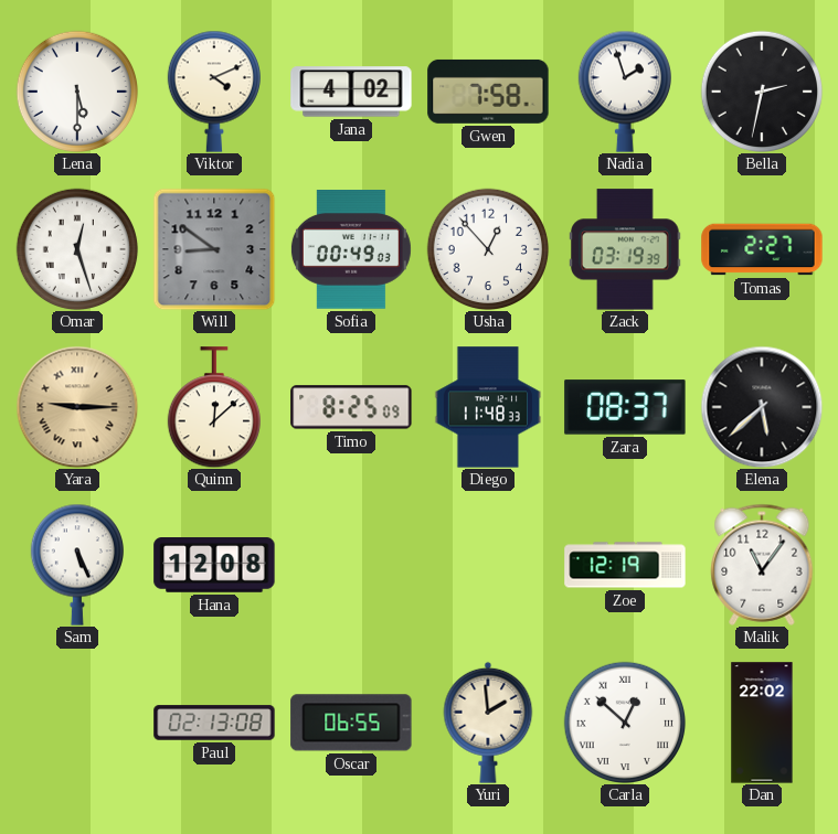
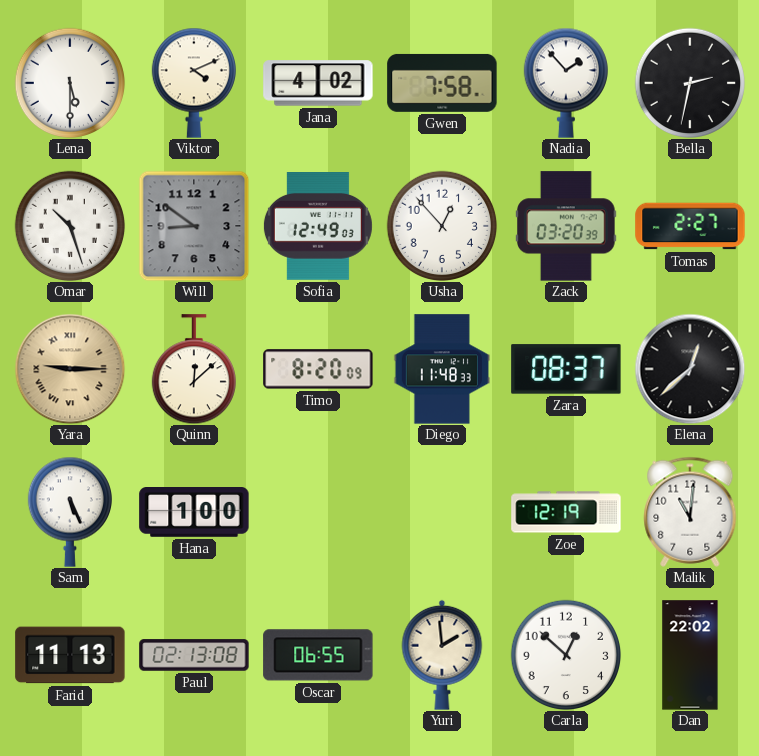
Nadia: 1:57 -> 1:53 (565, 83)
Omar: 12:27 -> 10:27 (70, 226)
Sofia: 00:49 -> 12:49 (318, 227)
Zack: 03:19 -> 03:20 (567, 226)
Timo: 8:25 -> 8:20 (318, 369)
Elena: 5:38 -> 12:38 (690, 369)
Hana: 12:08 -> 1:00 (194, 513)
Malik: 11:06 -> 11:01 (690, 512)
Farid: none -> 11:13 (70, 655)
Carla numerals: Roman -> Arabic (566, 655)
